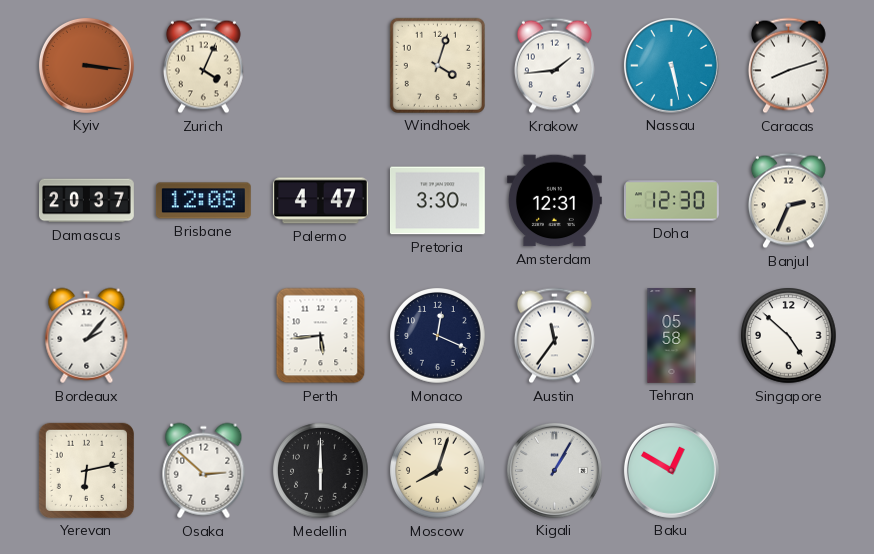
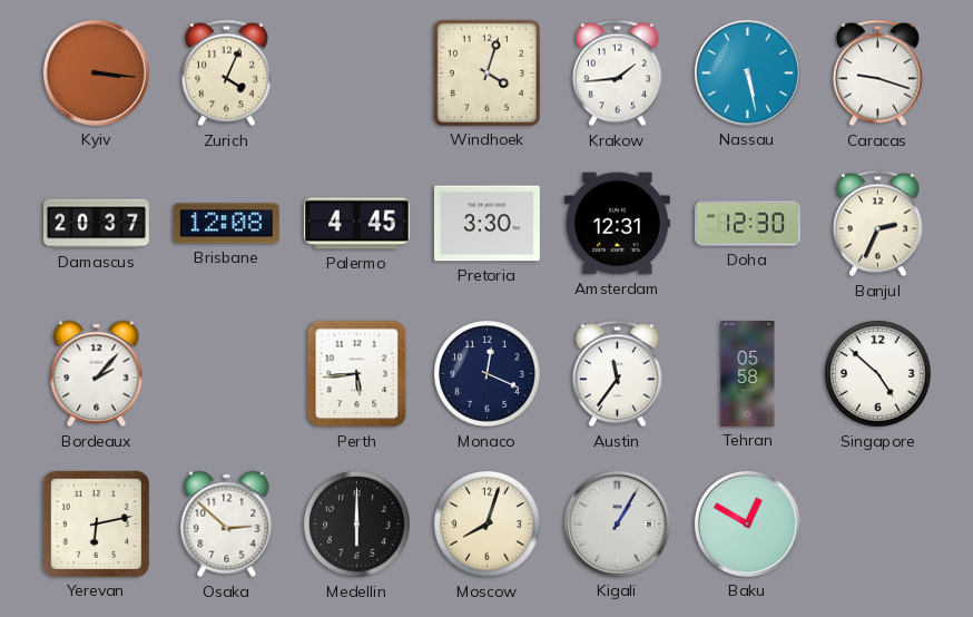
Caracas: 8:12 -> 9:18 (877, 74)
Palermo: 4:47 -> 4:45 (356, 224)
